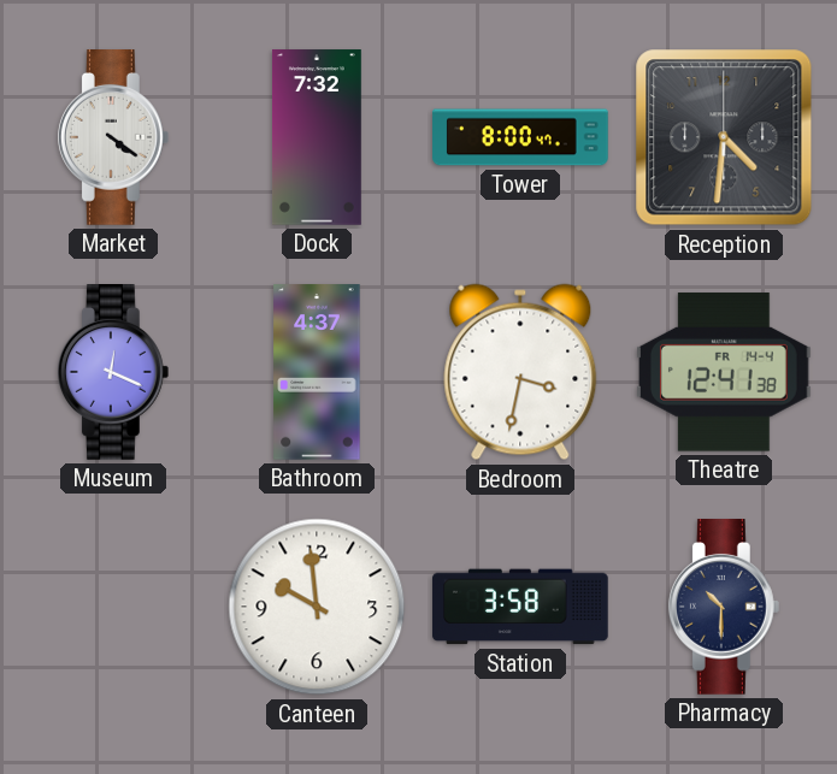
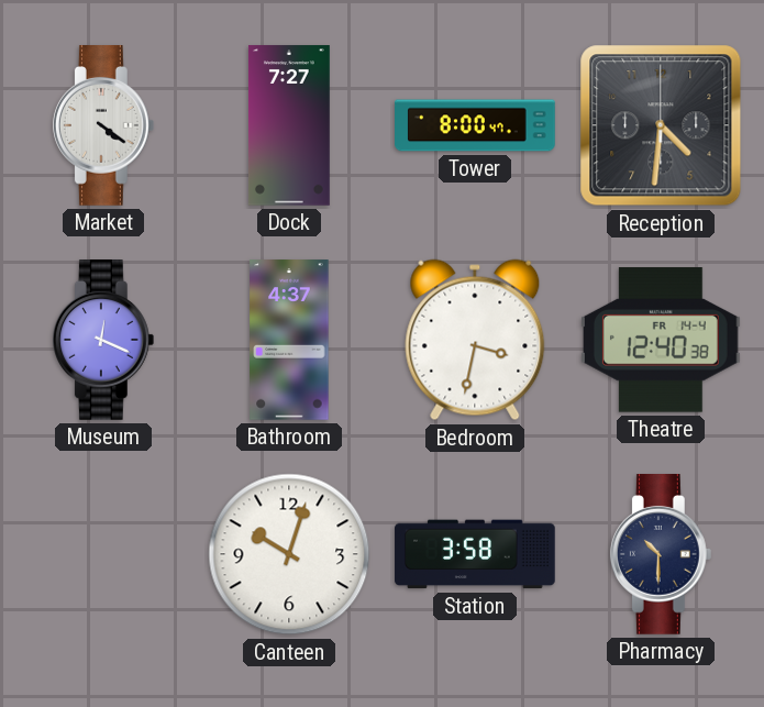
Dock: 7:32 -> 7:27 (289, 125)
Theatre: 12:41 -> 12:40 (661, 340)
Canteen: 9:59 -> 10:03 (289, 554)
